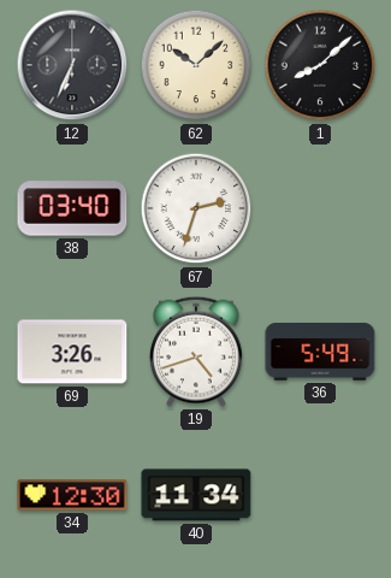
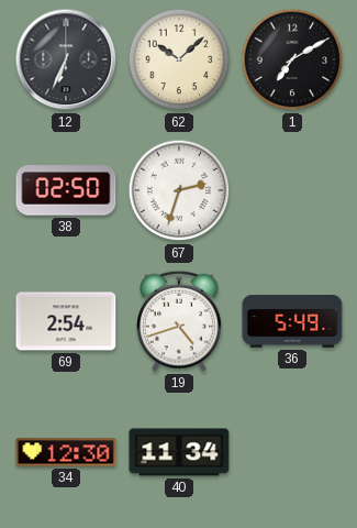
1: 8:08 -> 7:10 (292, 59)
38: 03:40 -> 02:50 (66, 190)
69: 3:26 -> 2:54 (66, 321)
